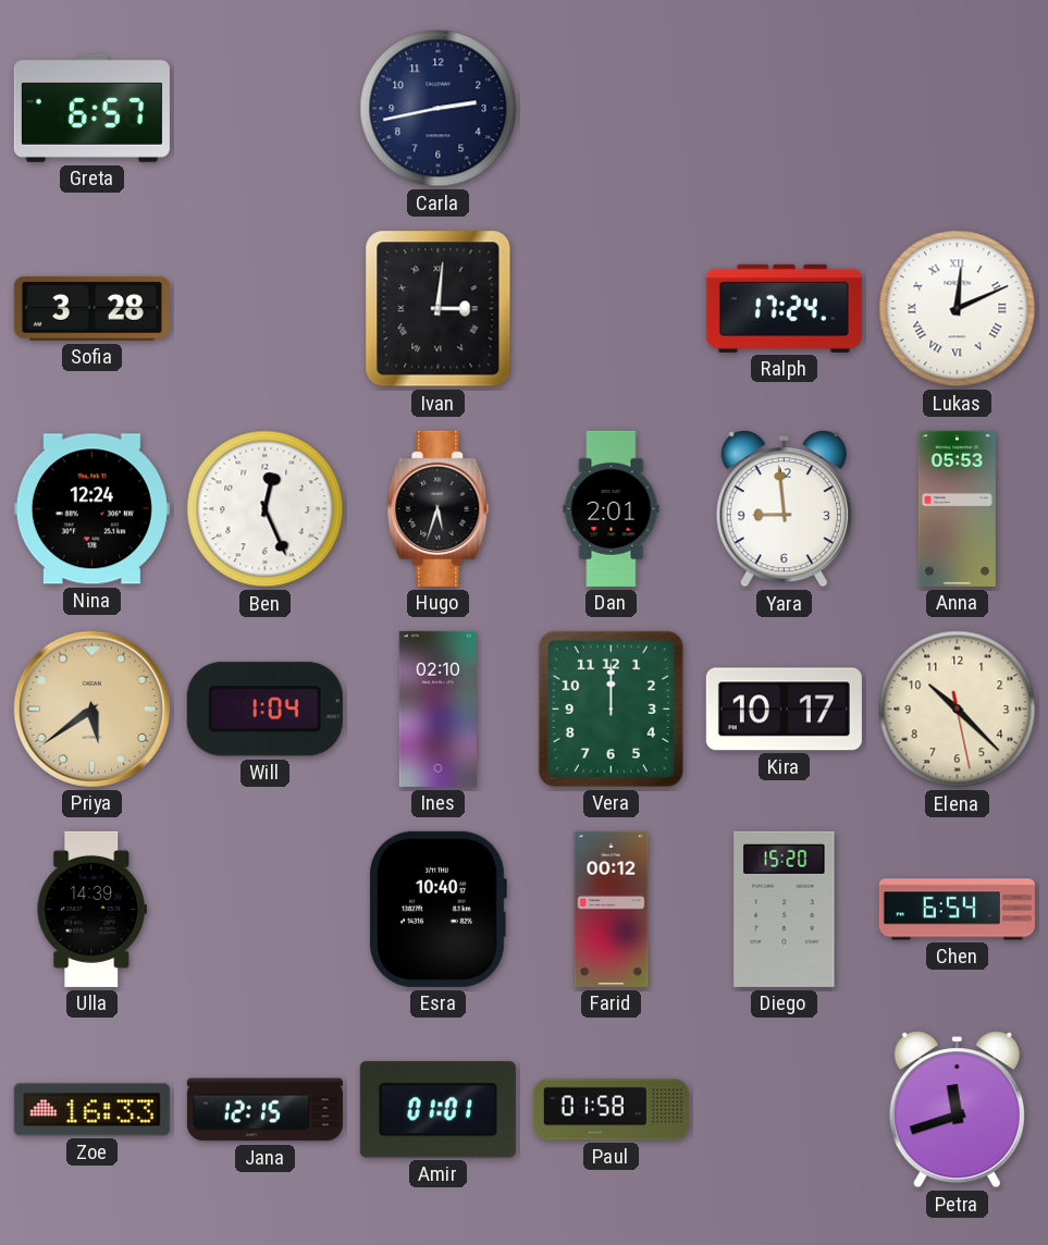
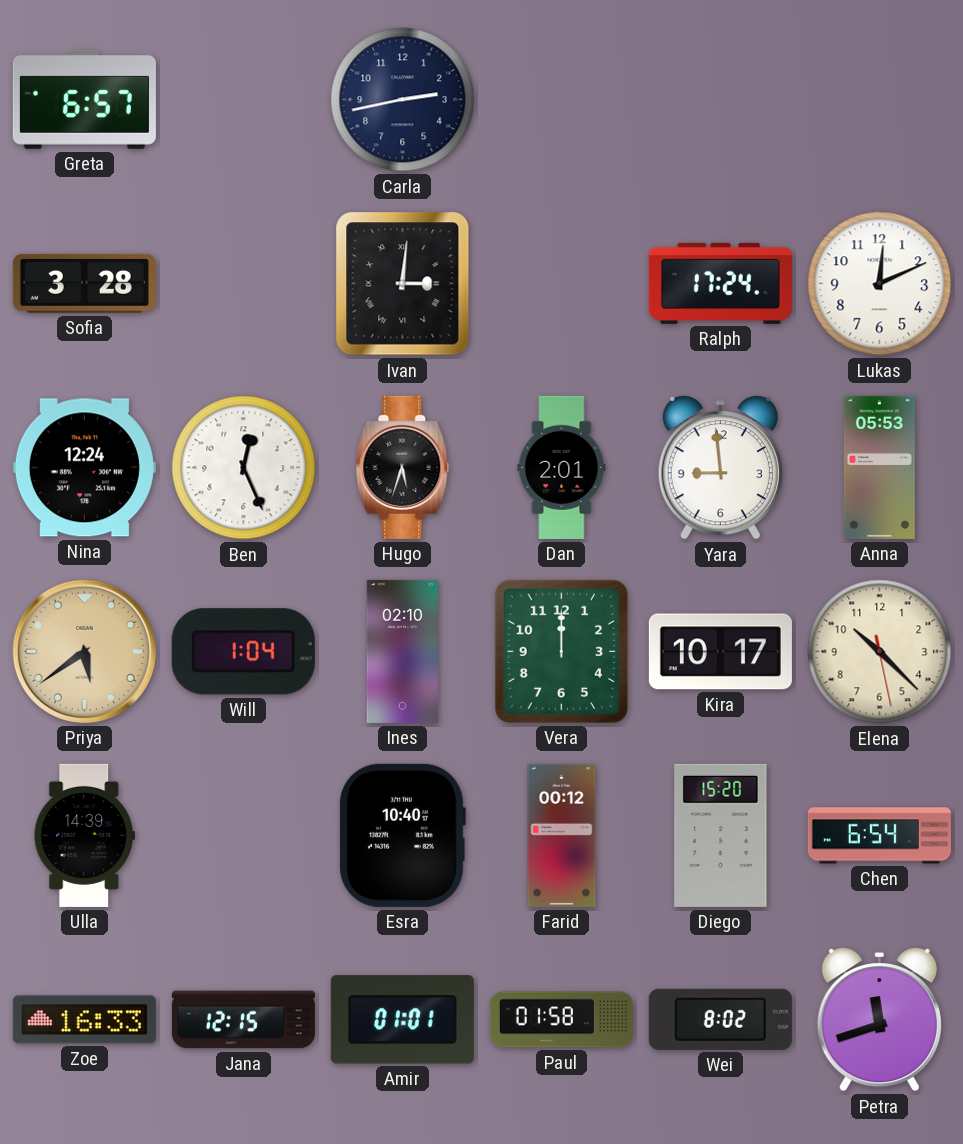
Lukas numerals: Roman -> Arabic (880, 284)
Wei: none -> 8:02 (720, 1019)
